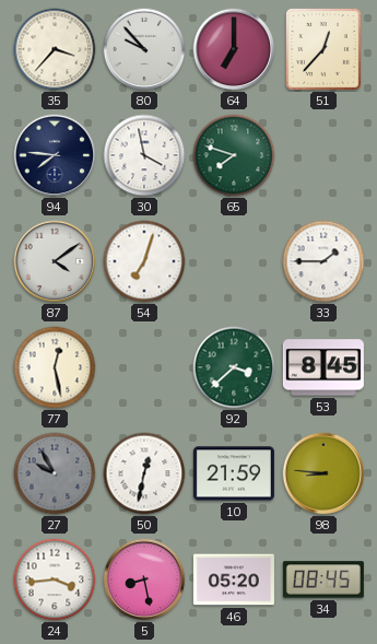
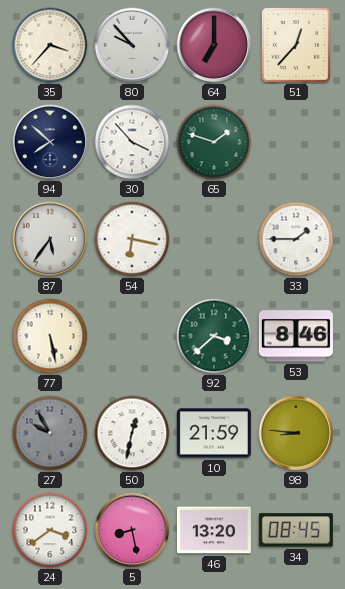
94: 7:46 -> 7:52 (50, 142)
30: 3:58 -> 3:53 (132, 142)
65: 7:48 -> 1:48 (214, 142)
87: 4:09 -> 5:36 (50, 239)
54: 7:03 -> 6:17 (132, 239)
77: 12:28 -> 5:28 (50, 336)
53: 8:45 -> 8:46 (296, 336)
24: 3:44 -> 3:39 (50, 530)
46: 05:20 -> 13:20 (214, 530)
